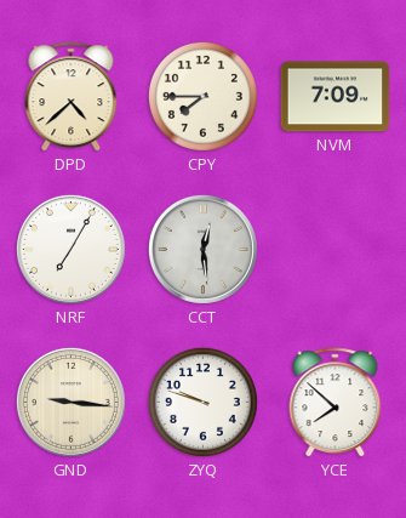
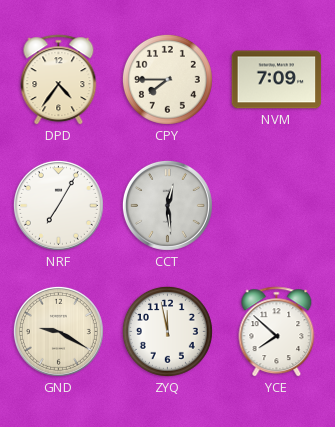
DPD: 4:38 -> 4:36 (59, 80)
GND: 9:16 -> 9:20 (58, 331)
ZYQ: 9:48 -> 11:58 (167, 331)
